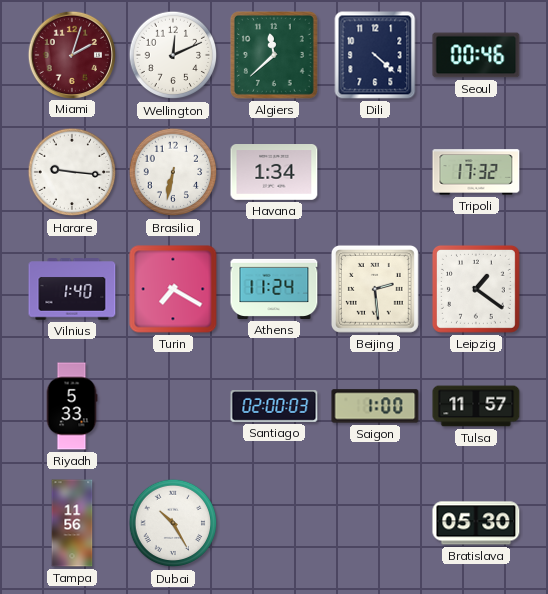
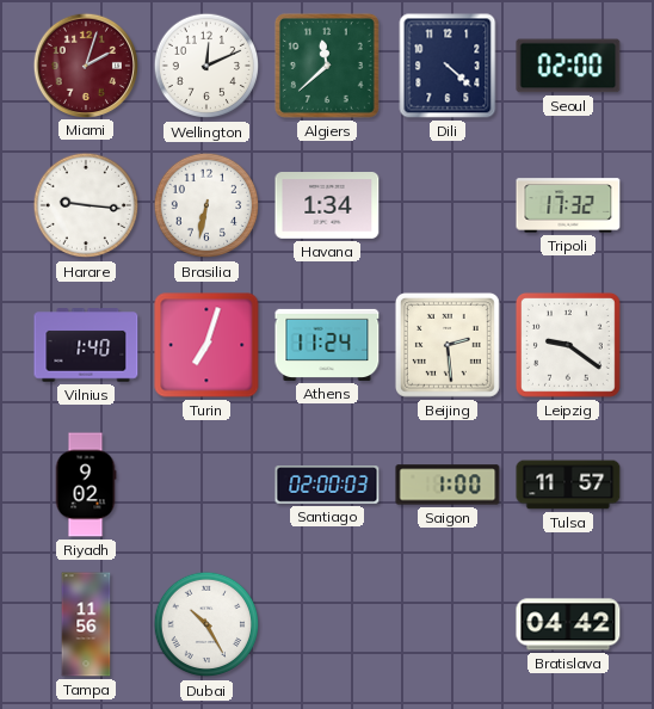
Seoul: 00:46 -> 02:00 (568, 66)
Turin: 7:20 -> 7:03 (206, 345)
Leipzig: 1:21 -> 9:21 (568, 345)
Riyadh: 5:33 -> 9:02 (86, 485)
Bratislava: 05:30 -> 04:42 (568, 624)
